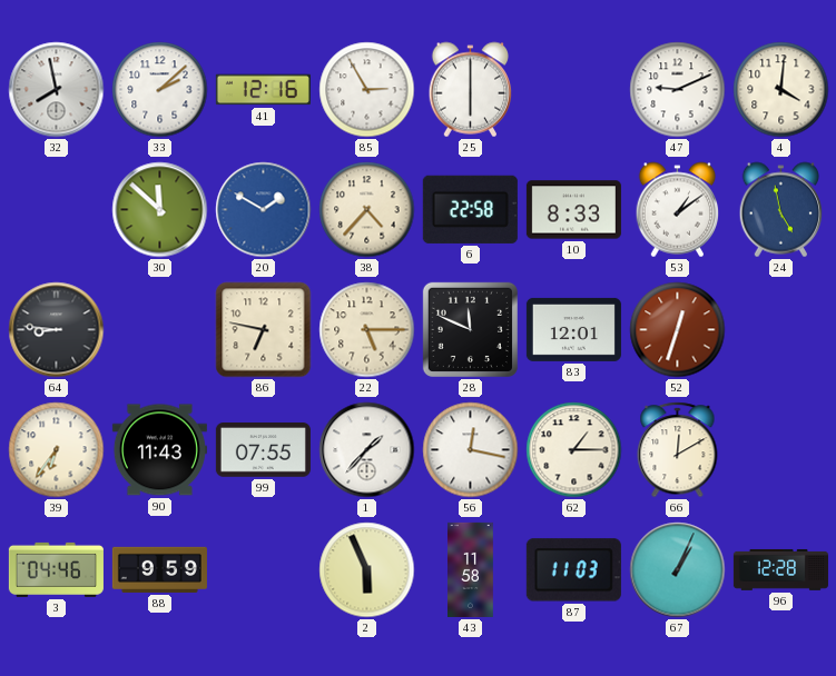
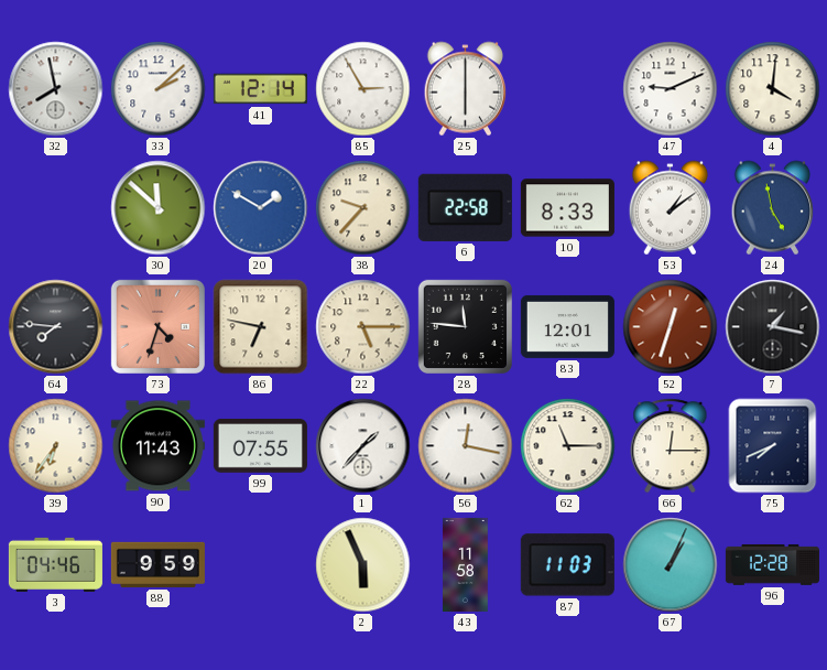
41: 12:16 -> 12:14 (260, 89)
38: 4:37 -> 9:37 (363, 208)
64: 8:46 -> 7:46 (56, 327)
73: none -> 4:33 (157, 326)
28: 11:49 -> 11:46 (465, 326)
7: none -> 1:17 (773, 327)
62: 1:15 -> 11:15 (568, 446)
66: 12:10 -> 12:15 (671, 446)
75: none -> 7:41 (773, 446)
